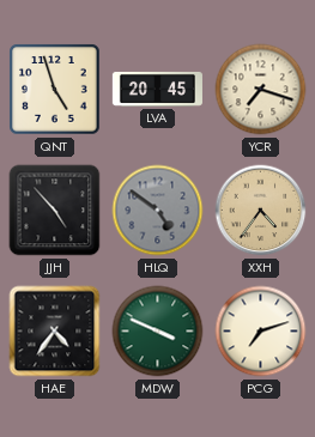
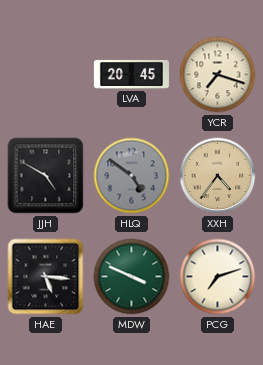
QNT: 4:57 -> none (55, 90)
JJH: 4:53 -> 4:50 (46, 176)
HAE: 4:36 -> 5:16 (46, 277)
